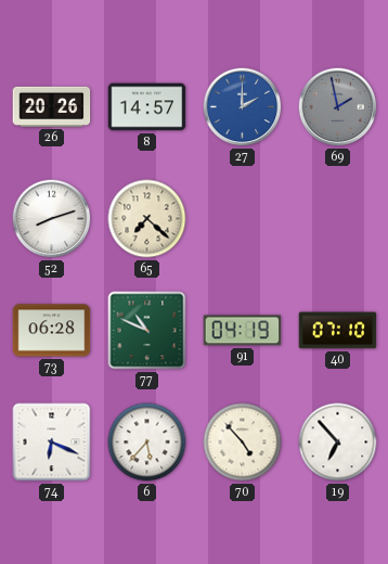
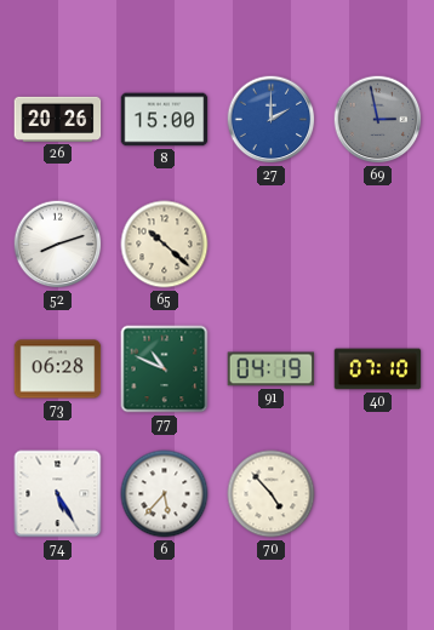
8: 14:57 -> 15:00 (165, 120)
69: 1:58 -> 2:58 (378, 120)
65: 7:22 -> 10:22 (165, 245)
74: 6:19 -> 5:25 (58, 494)
19: 6:53 -> none (338, 443)
